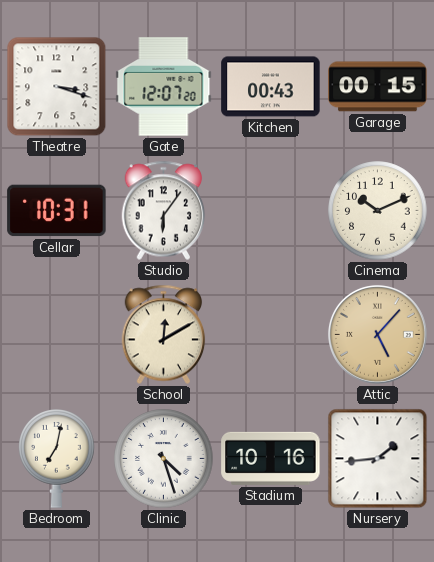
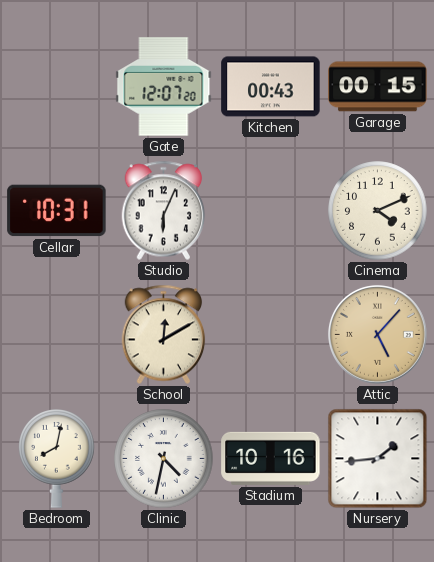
Theatre: 3:18 -> none (57, 87)
Studio: 6:06 -> 6:04 (164, 211)
Cinema: 10:11 -> 4:11 (378, 211)
Bedroom: 7:02 -> 8:02 (57, 459)
Clinic: 4:27 -> 4:32 (164, 459)
